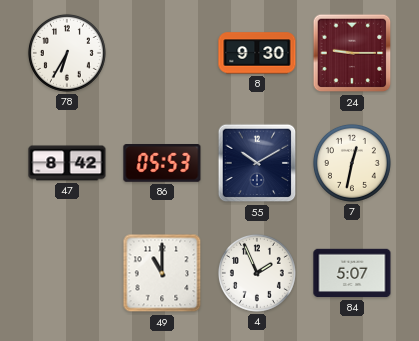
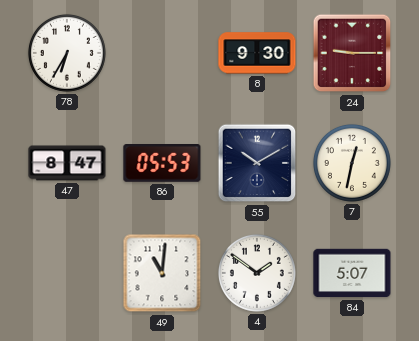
47: 8:42 -> 8:47 (67, 163)
49: 11:00 -> 11:01 (162, 273)
4: 1:56 -> 1:51 (257, 273)
